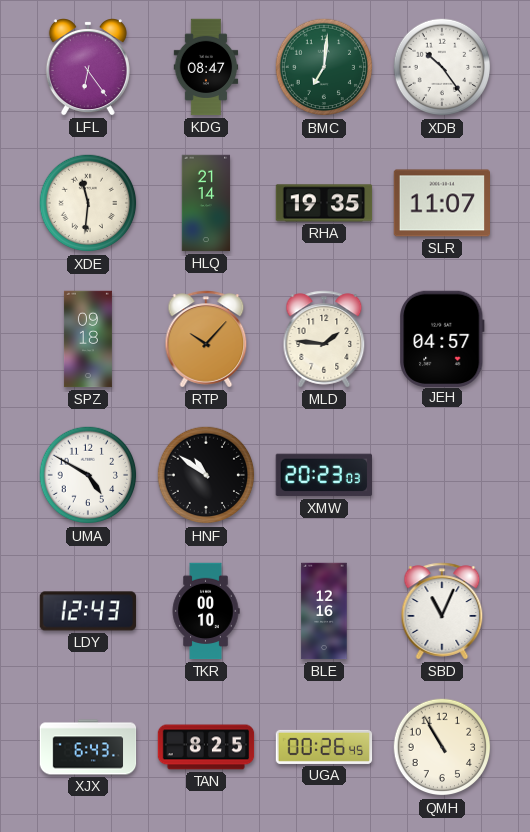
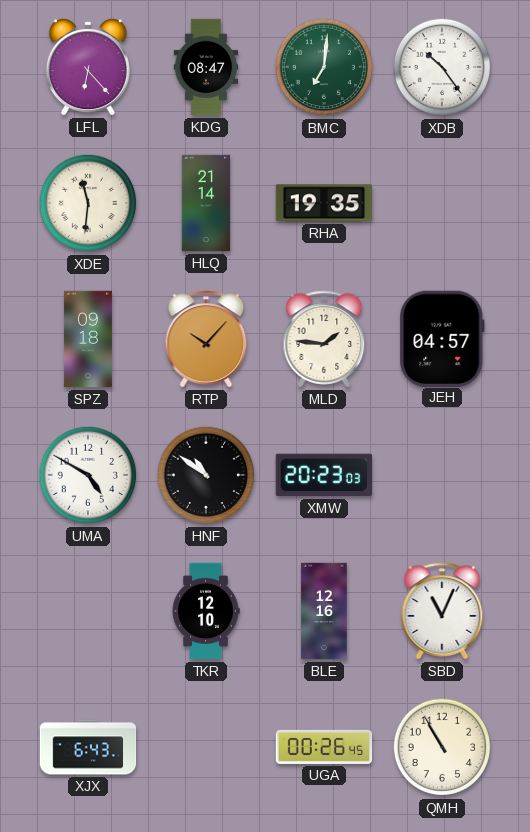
LFL: 6:24 -> 6:23 (88, 67)
SLR: 11:07 -> none (441, 203)
LDY: 12:43 -> none (88, 611)
TKR: 00:10 -> 12:10 (206, 611)
TAN: 8:25 -> none (206, 747)
